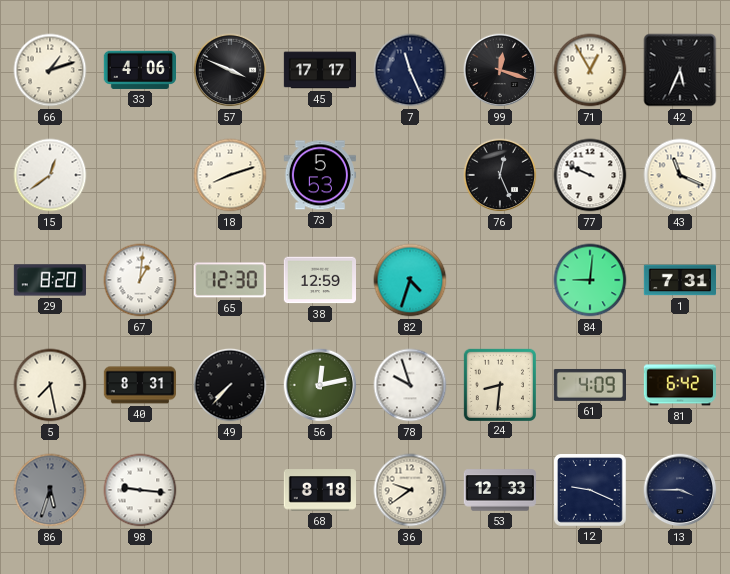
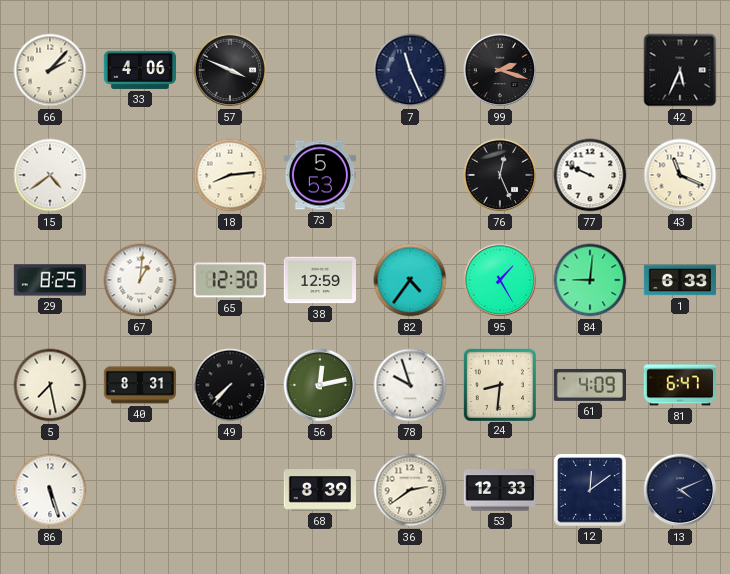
66: 1:12 -> 2:07 (50, 70)
45: 17:17 -> none (319, 70)
99: 12:18 -> 2:18 (500, 70)
71: 12:55 -> none (590, 70)
15: 12:39 -> 4:39 (50, 175)
18: 8:12 -> 8:14 (230, 175)
29: 8:20 -> 8:25 (49, 280)
82: 4:33 -> 4:36 (410, 280)
95: none -> 1:25 (500, 280)
1: 7:31 -> 6:33 (679, 280)
81: 6:42 -> 6:47 (679, 385)
86: 5:33 -> 5:27 (50, 490)
86 dial: grey -> white (50, 490)
98: 9:16 -> none (140, 490)
68: 8:18 -> 8:39 (319, 490)
36: 9:39 -> 2:39 (410, 490)
12: 9:19 -> 12:09 (591, 491)
13: 3:45 -> 4:11 (680, 490)
